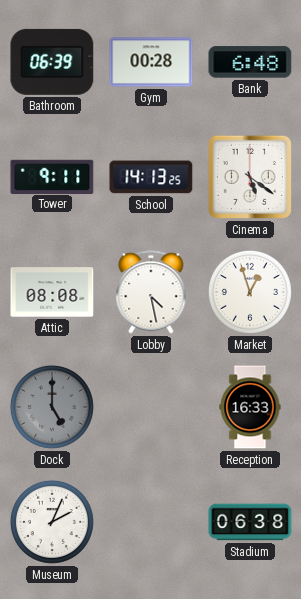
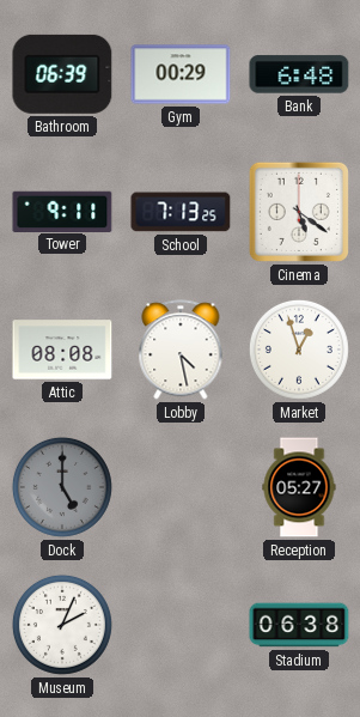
Gym: 00:28 -> 00:29 (181, 74)
School: 14:13 -> 7:13 (181, 212)
Reception: 16:33 -> 05:27 (299, 487)
